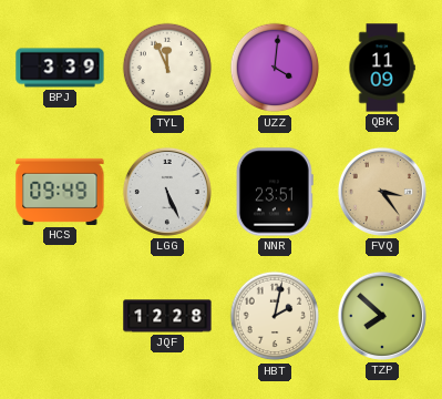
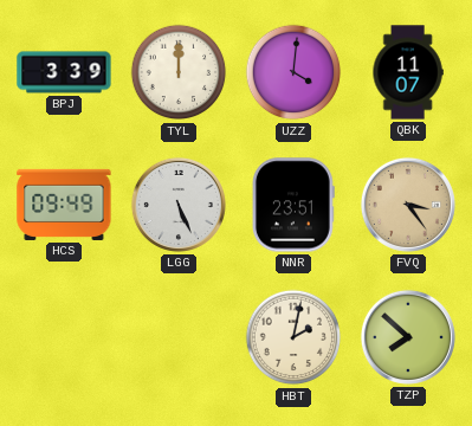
TYL: 11:56 -> 12:00 (179, 72)
QBK: 11:09 -> 11:07 (408, 72)
JQF: 12:28 -> none (167, 316)
